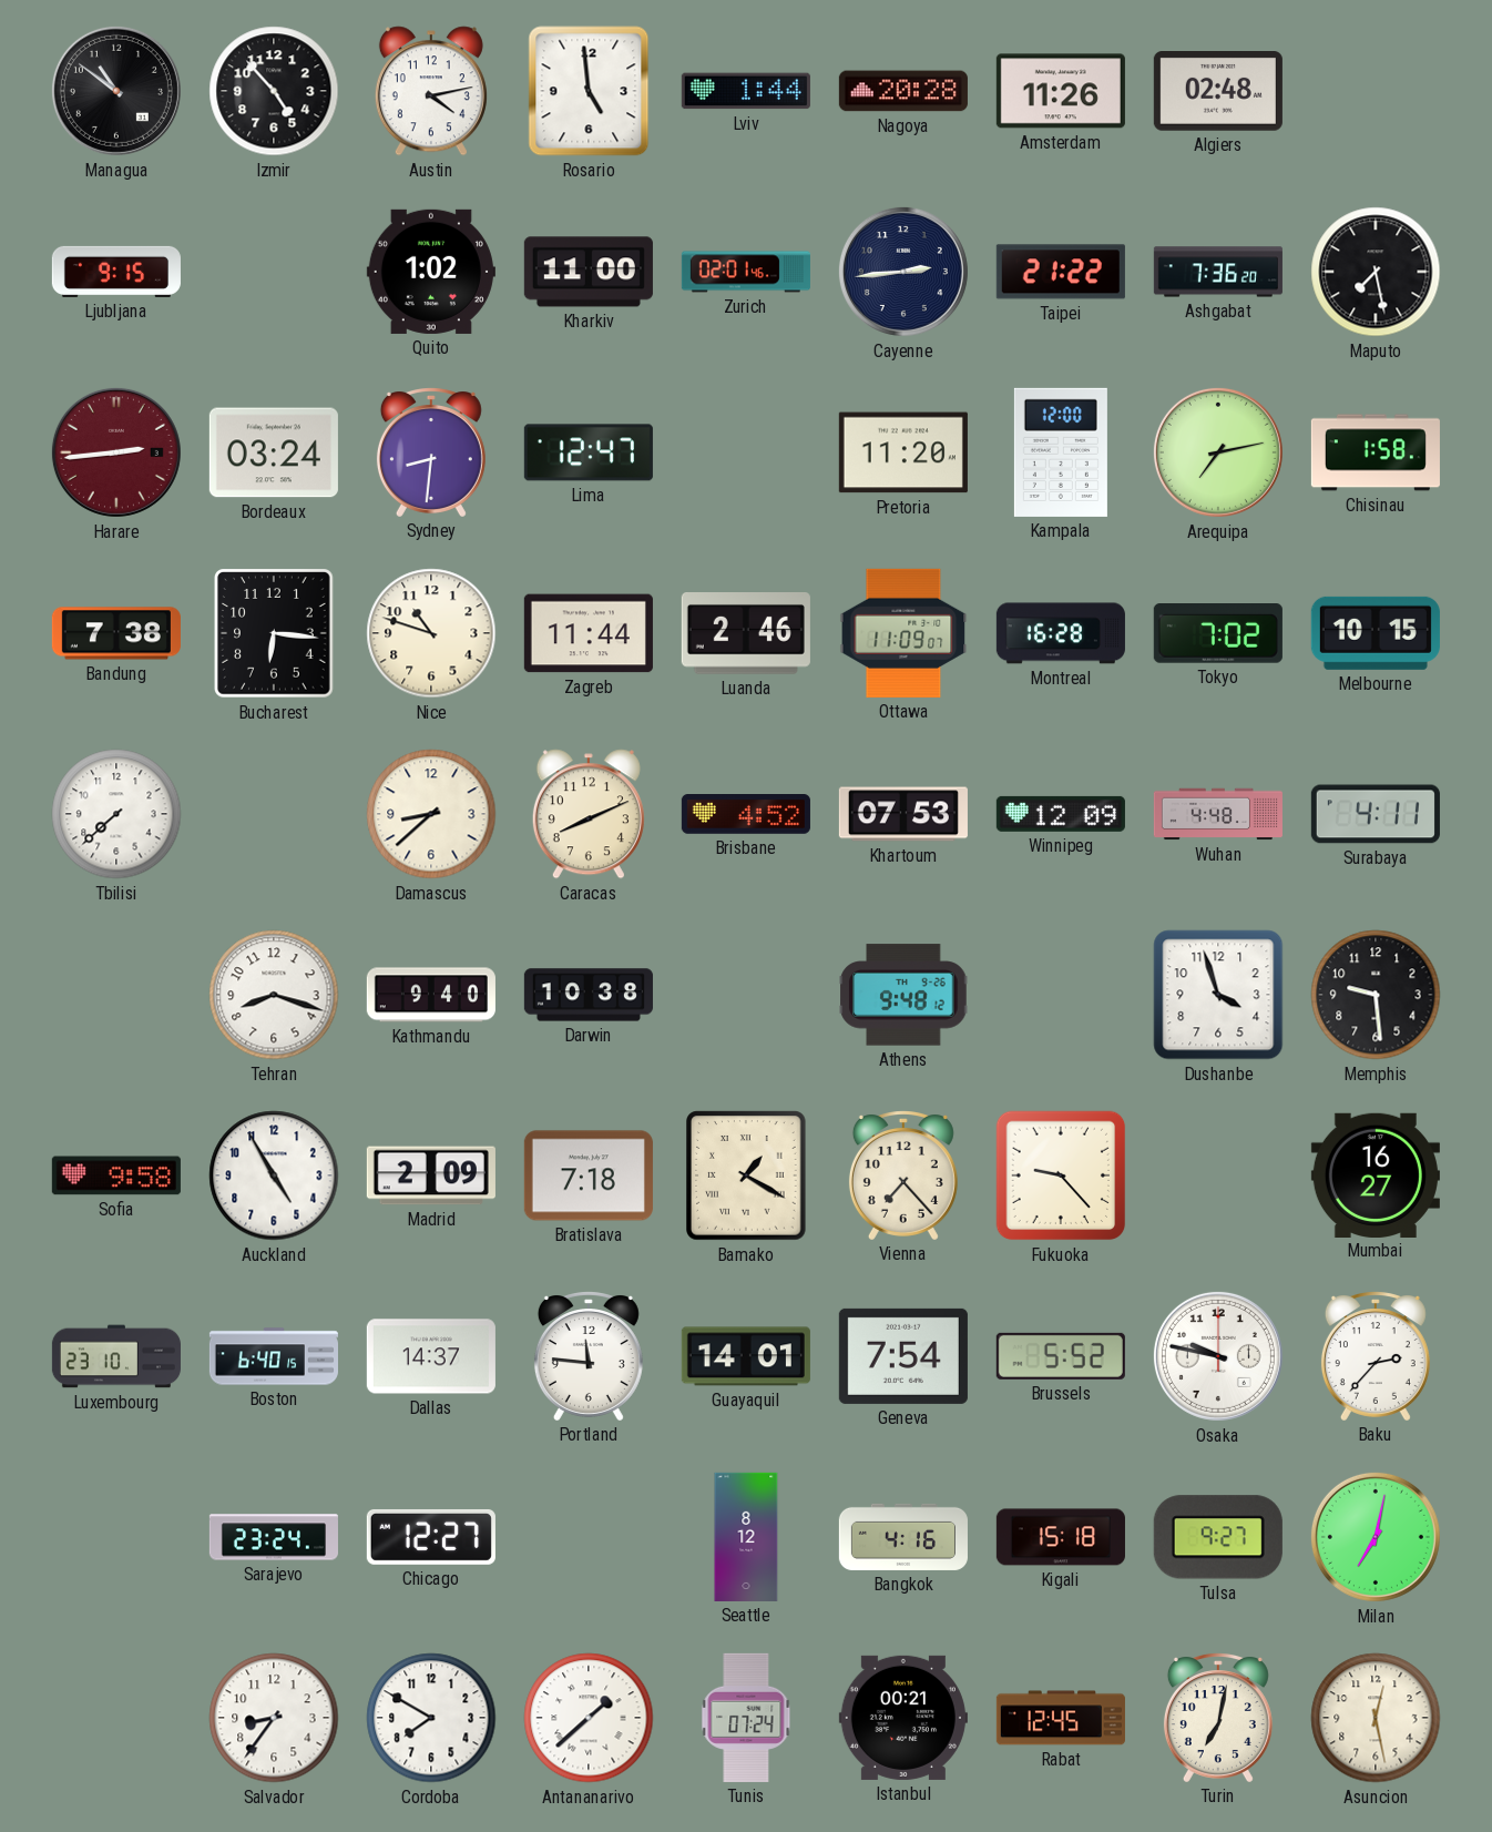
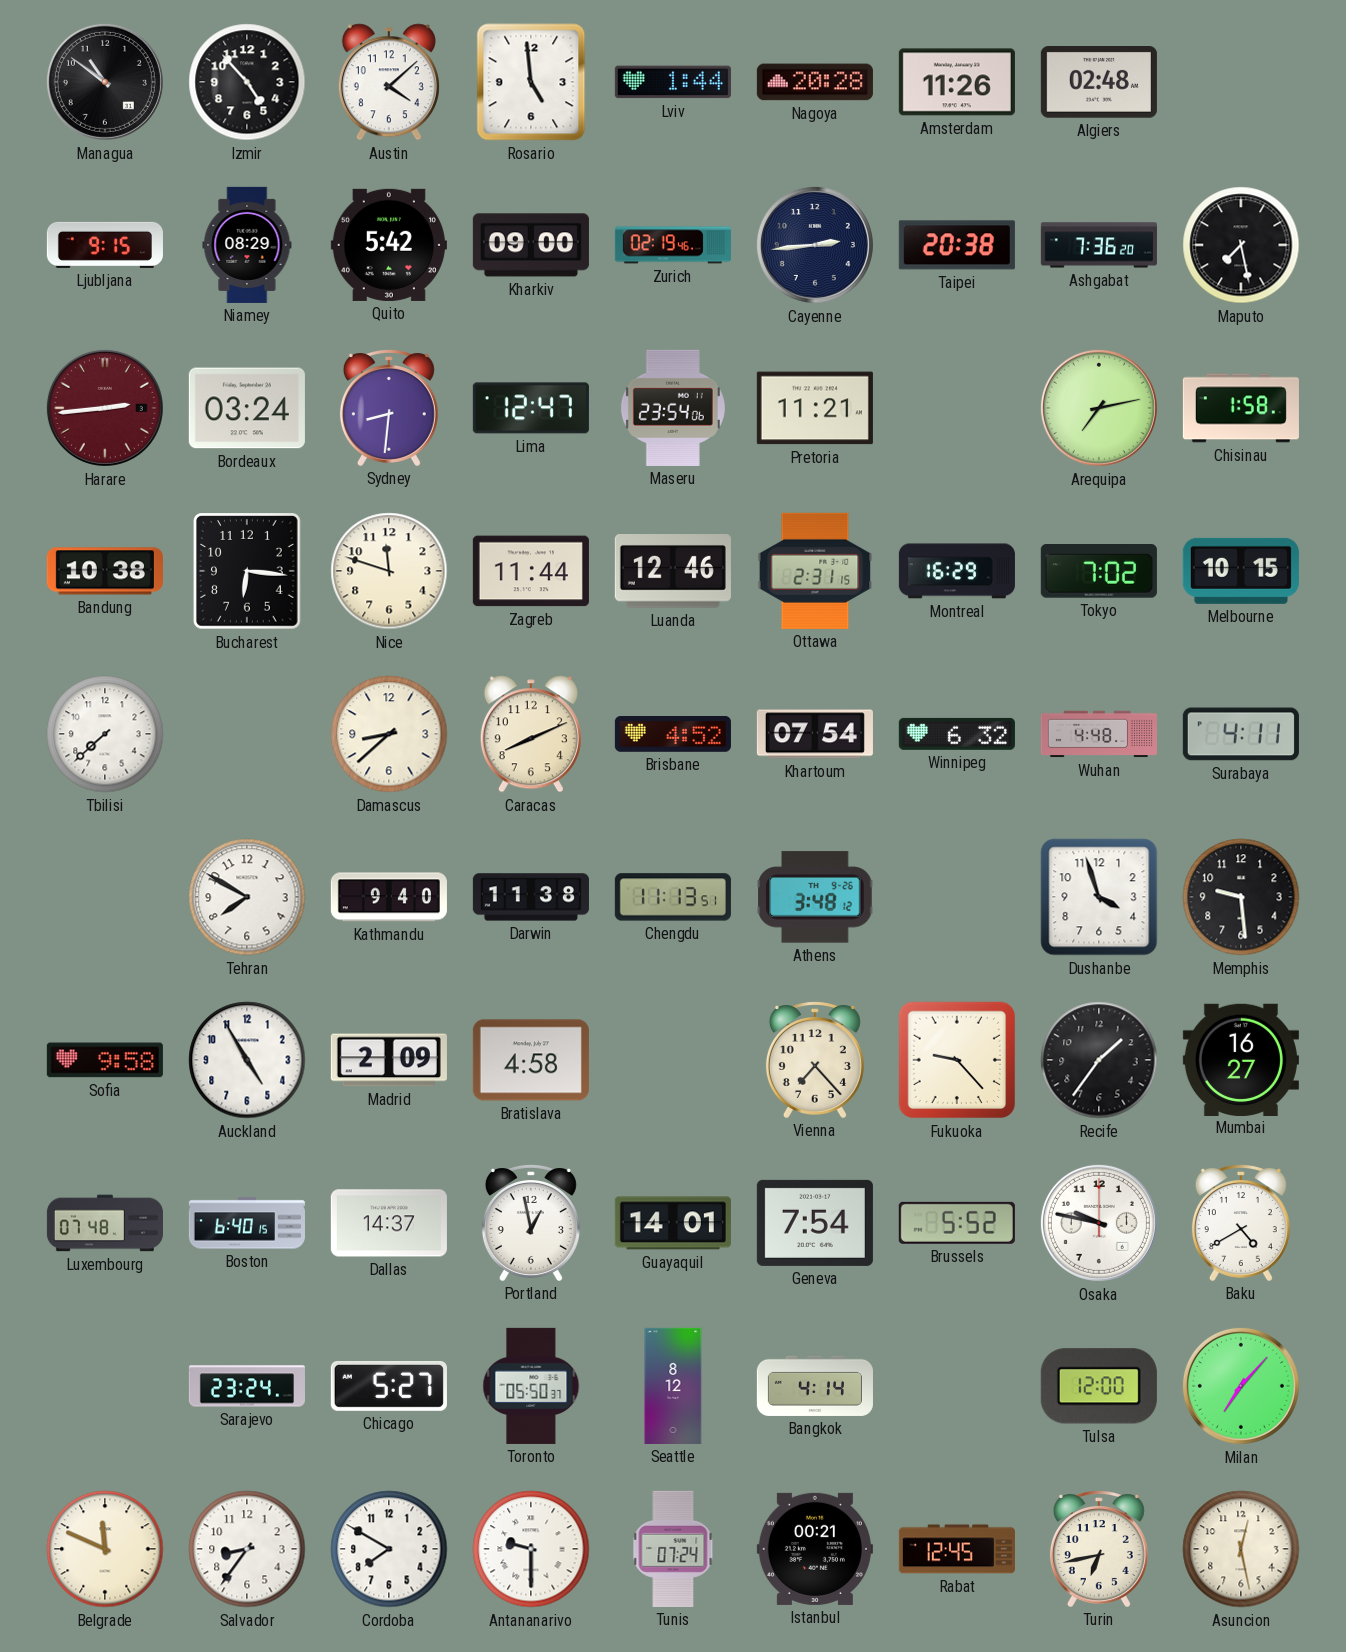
Austin: 4:13 -> 4:08 (389, 82)
Niamey: none -> 08:29 (247, 245)
Quito: 1:02 -> 5:42 (389, 245)
Kharkiv: 11:00 -> 09:00 (531, 245)
Zurich: 02:01 -> 02:19 (673, 245)
Taipei: 21:22 -> 20:38 (957, 245)
Maseru: none -> 23:54 (673, 408)
Pretoria: 11:20 -> 11:21 (815, 408)
Kampala: 12:00 -> none (1061, 452)
Bandung: 7:38 -> 10:38 (105, 571)
Nice: 10:48 -> 11:48 (389, 571)
Luanda: 2:46 -> 12:46 (673, 572)
Ottawa: 11:09 -> 2:31 (815, 571)
Montreal: 16:28 -> 16:29 (957, 571)
Khartoum: 07:53 -> 07:54 (815, 734)
Winnipeg: 12:09 -> 6:32 (957, 734)
Tehran: 8:18 -> 7:50 (247, 897)
Darwin: 10:38 -> 11:38 (531, 897)
Chengdu: none -> 11:13 (673, 897)
Athens: 9:48 -> 3:48 (815, 897)
Bratislava: 7:18 -> 4:58 (531, 1060)
Bamako: 1:20 -> none (747, 1175)
Recife: none -> 1:36 (1099, 1060)
Luxembourg: 23:10 -> 07:48 (105, 1223)
Portland: 11:46 -> 12:58 (531, 1223)
Baku: 2:37 -> 4:40 (1241, 1223)
Chicago: 12:27 -> 5:27 (389, 1386)
Toronto: none -> 05:50 (531, 1386)
Bangkok: 4:16 -> 4:14 (815, 1386)
Kigali: 15:18 -> none (1061, 1537)
Tulsa: 9:27 -> 12:00 (1099, 1386)
Milan: 7:02 -> 7:07 (1241, 1386)
Belgrade: none -> 11:49 (105, 1549)
Antananarivo: 1:38 -> 9:30 (531, 1549)
Turin: 7:02 -> 6:43 (1099, 1549)
